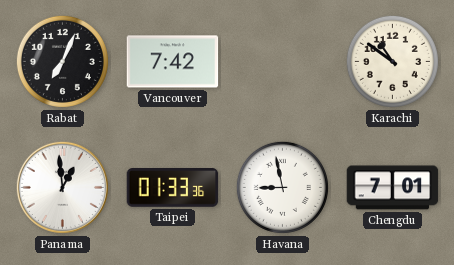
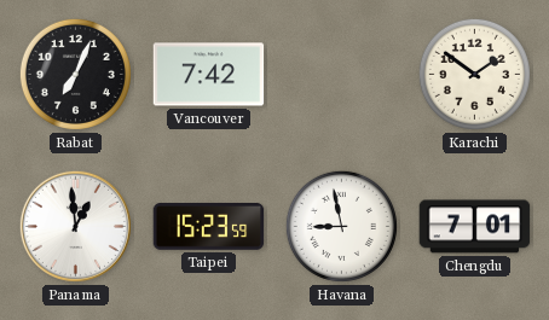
Karachi: 10:51 -> 1:51 (474, 74)
Taipei: 01:33 -> 15:23 (209, 227)
